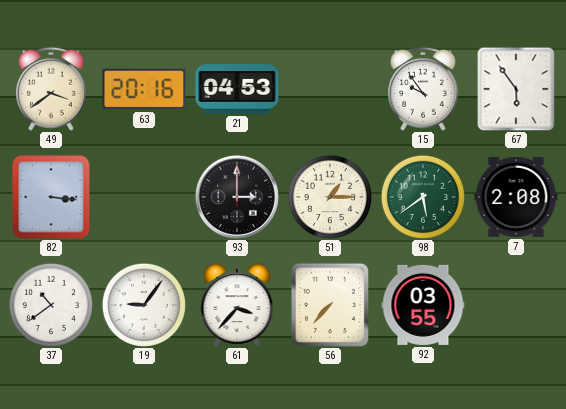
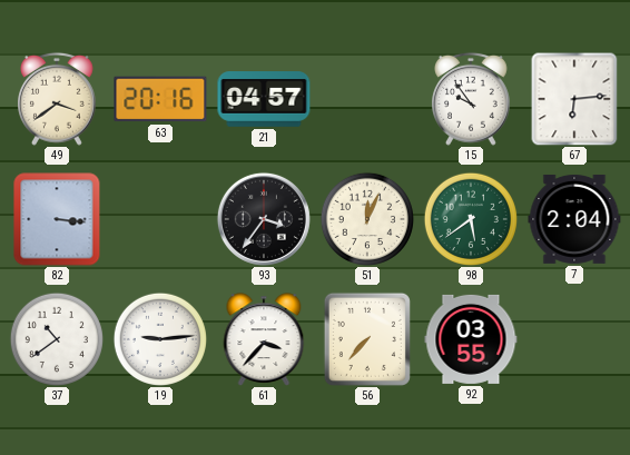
21: 04:53 -> 04:57 (264, 99)
67: 5:54 -> 6:14 (574, 99)
93: 3:00 -> 3:36 (264, 219)
51: 1:15 -> 12:04 (366, 218)
7: 2:08 -> 2:04 (574, 219)
19: 9:06 -> 9:14 (159, 338)
